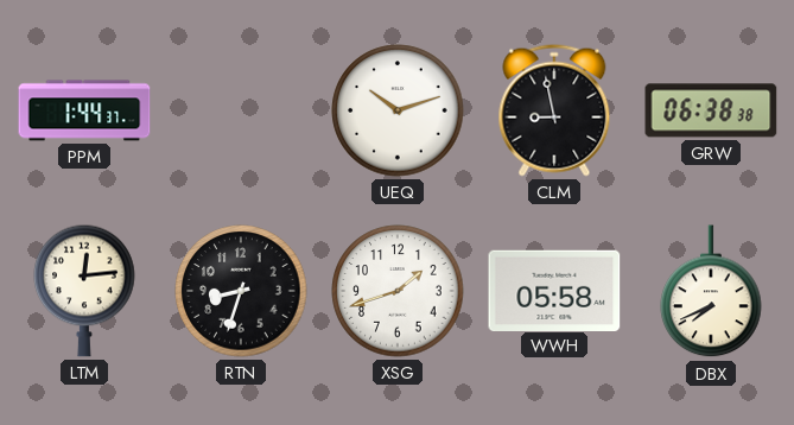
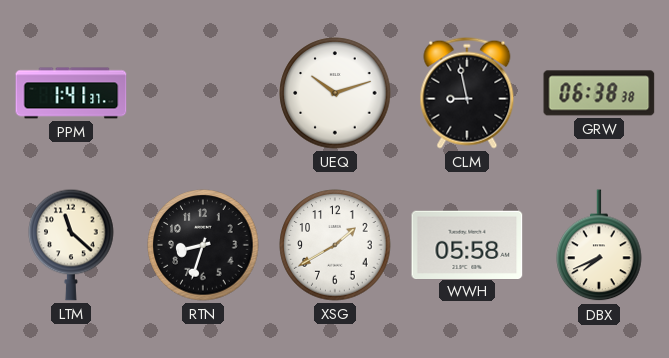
PPM: 1:44 -> 1:41 (71, 93)
LTM: 12:14 -> 11:22 (71, 245)
XSG: 1:42 -> 1:40 (335, 245)
